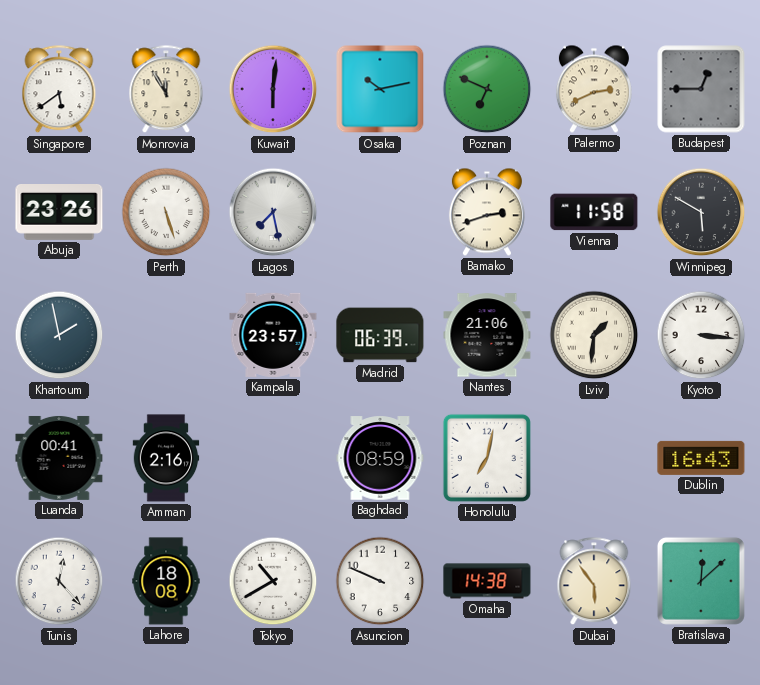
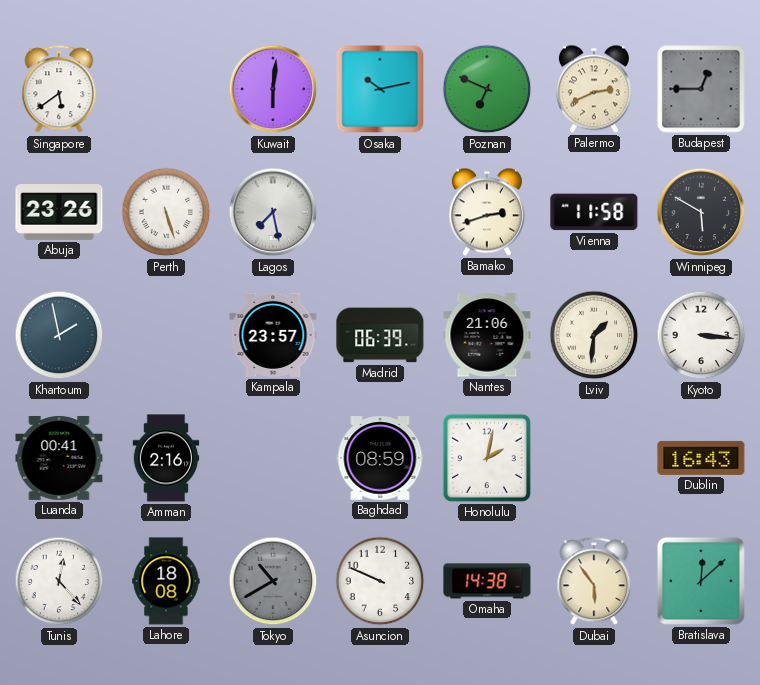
Monrovia: 11:55 -> none (166, 90)
Honolulu: 7:02 -> 2:02 (487, 458)
Tokyo dial: white -> grey (273, 581)
